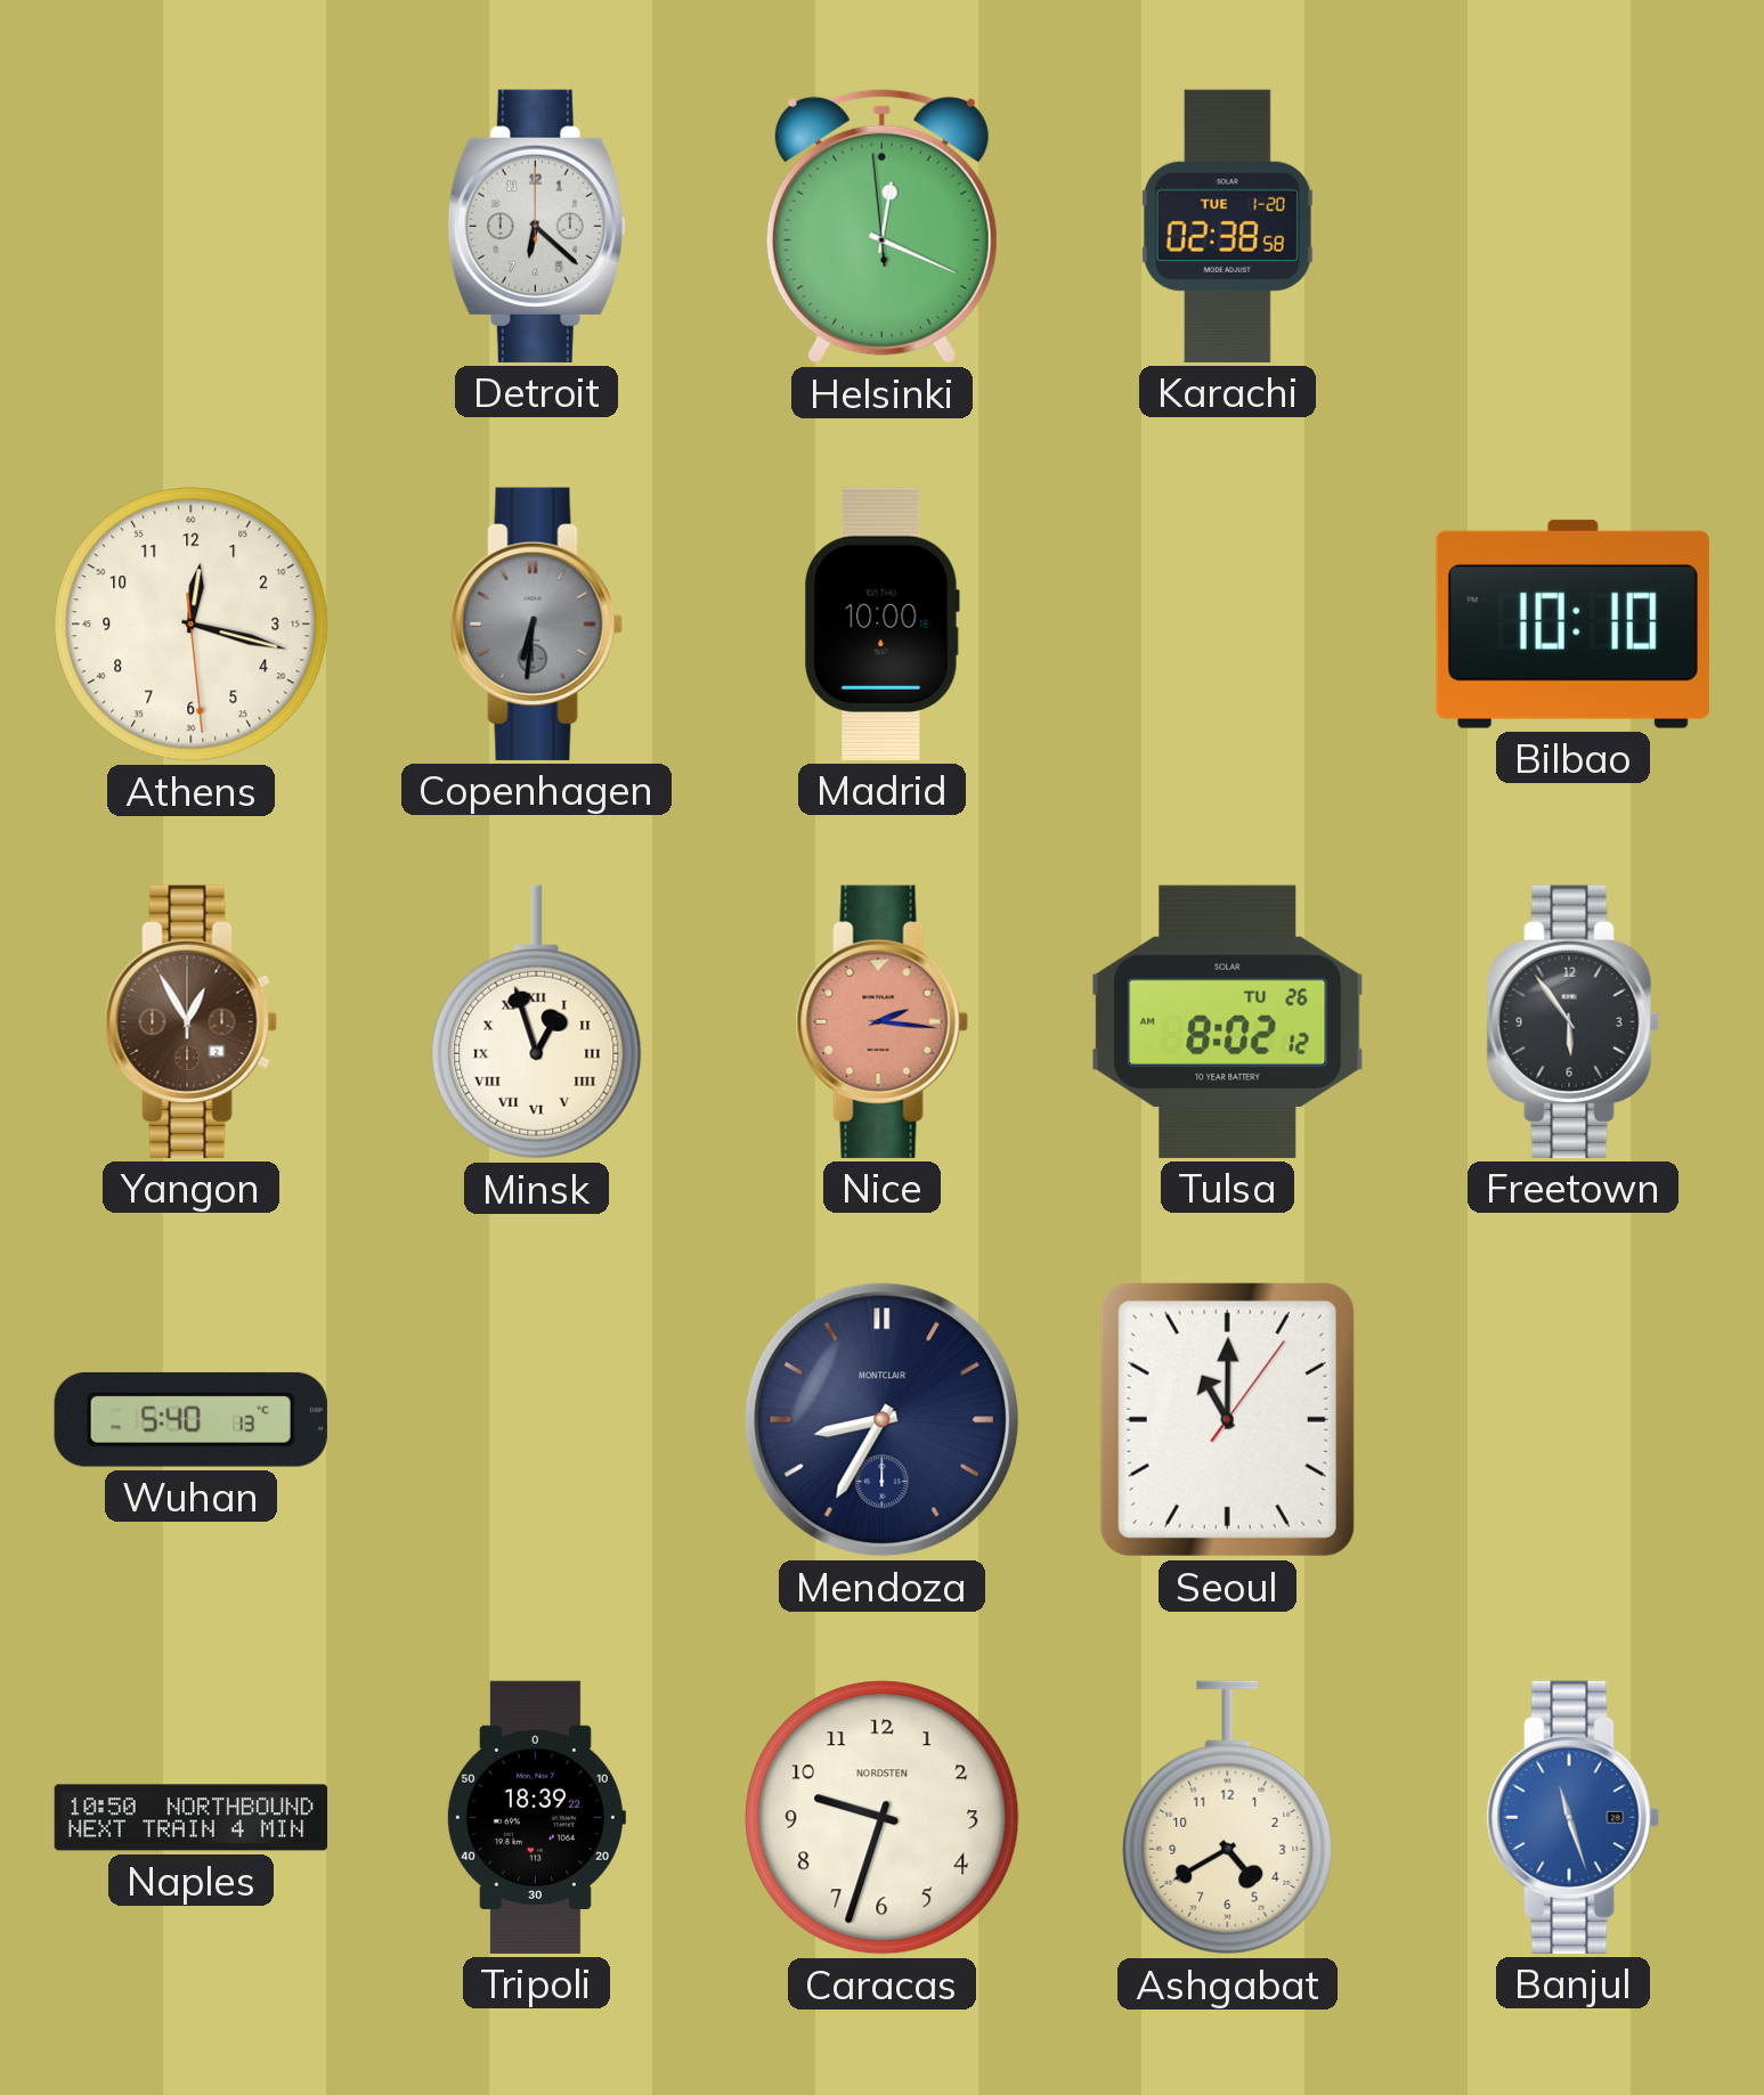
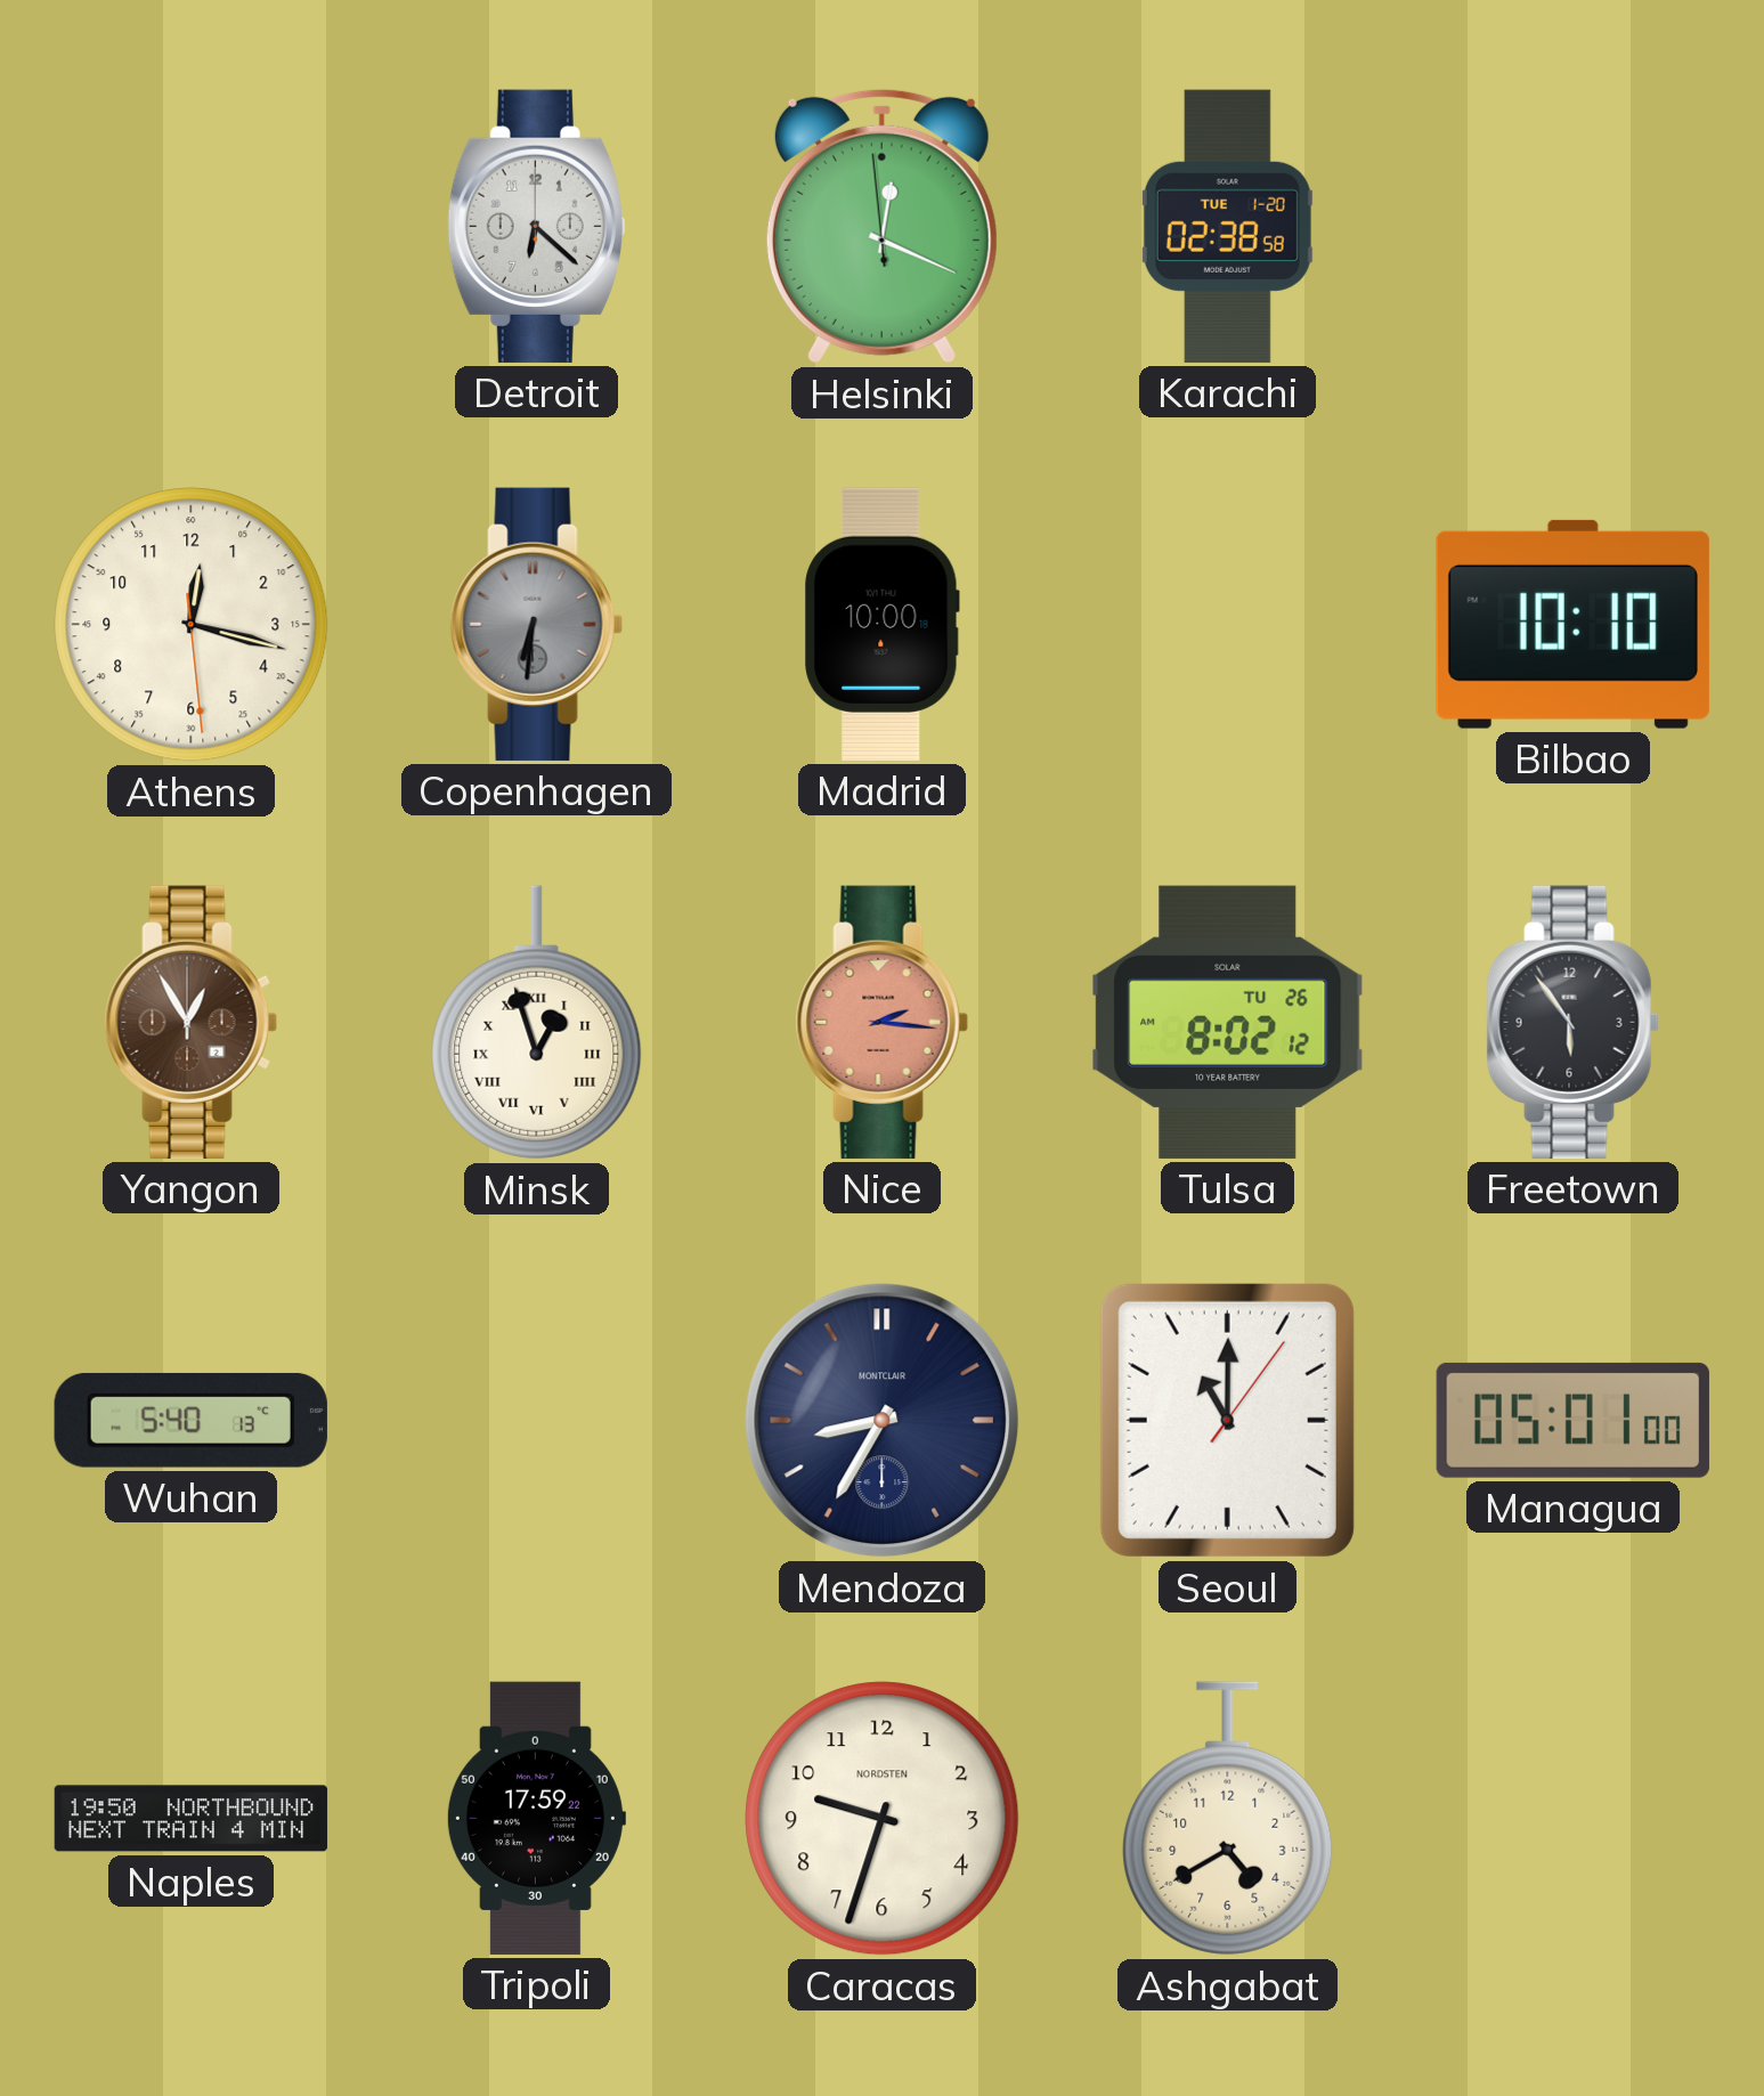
Managua: none -> 05:01 (1572, 1420)
Naples: 10:50 -> 19:50 (192, 1819)
Tripoli: 18:39 -> 17:59 (536, 1818)
Banjul: 11:27 -> none (1572, 1817)
